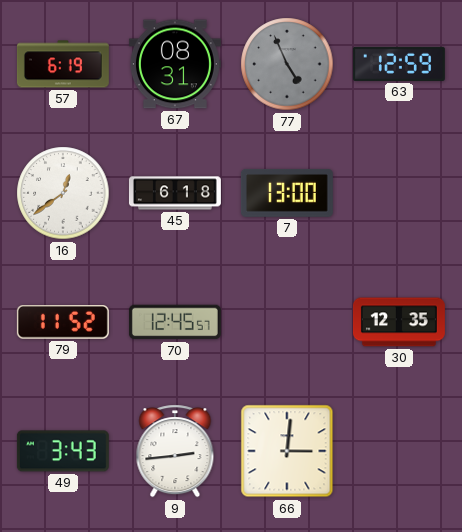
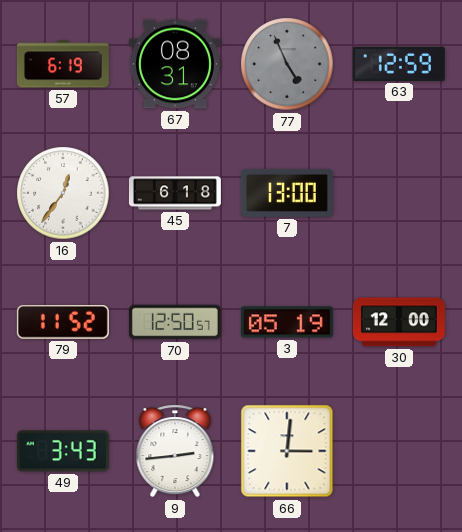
16: 12:39 -> 12:36 (63, 193)
70: 12:45 -> 12:50 (175, 322)
3: none -> 05:19 (287, 322)
30: 12:35 -> 12:00 (399, 322)
